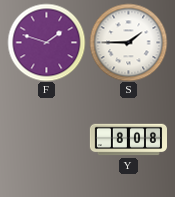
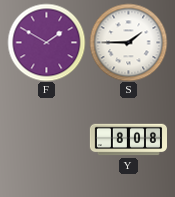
F: 1:48 -> 1:50 (46, 42)
